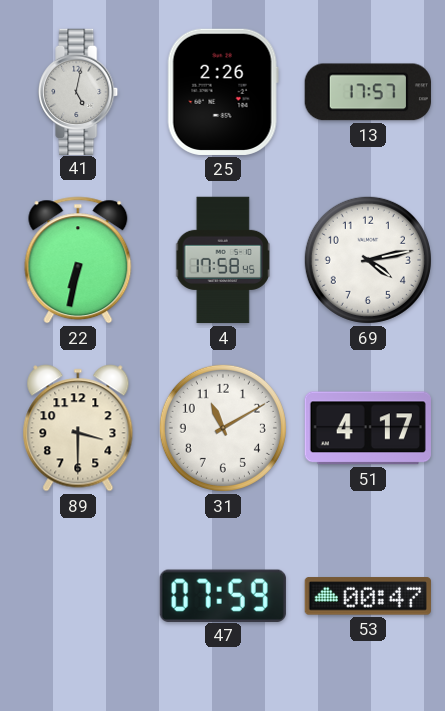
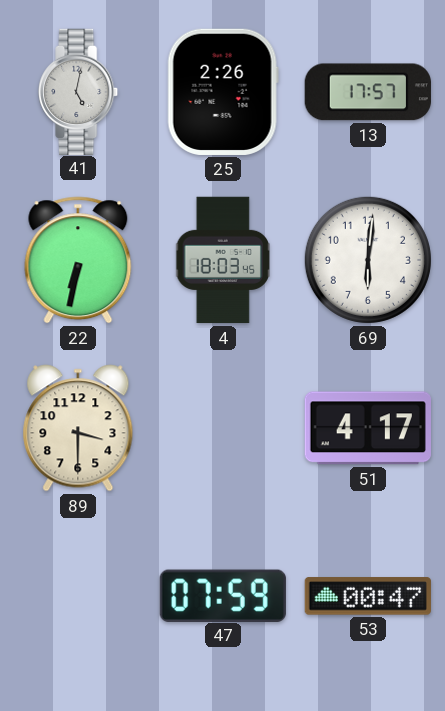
4: 17:58 -> 18:03 (223, 260)
69: 4:13 -> 6:01 (368, 260)
31: 11:10 -> none (223, 428)
